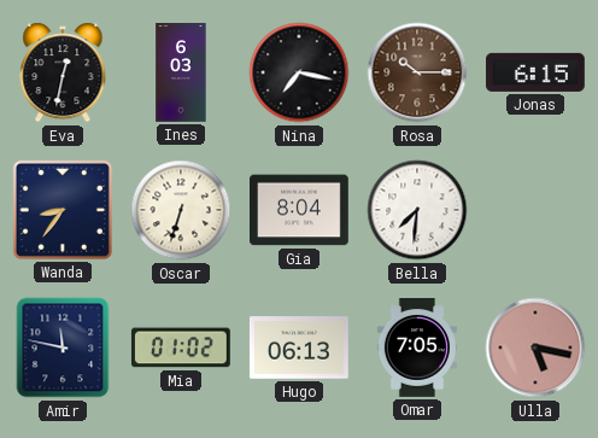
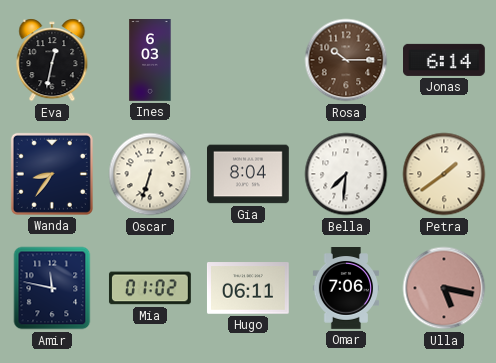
Nina: 7:17 -> none (299, 72)
Jonas: 6:15 -> 6:14 (445, 60)
Petra: none -> 1:39 (444, 174)
Hugo: 06:13 -> 06:11 (248, 288)
Omar: 7:05 -> 7:06 (345, 289)
